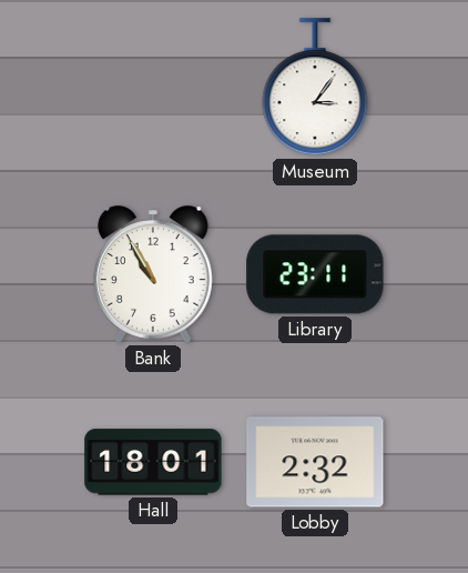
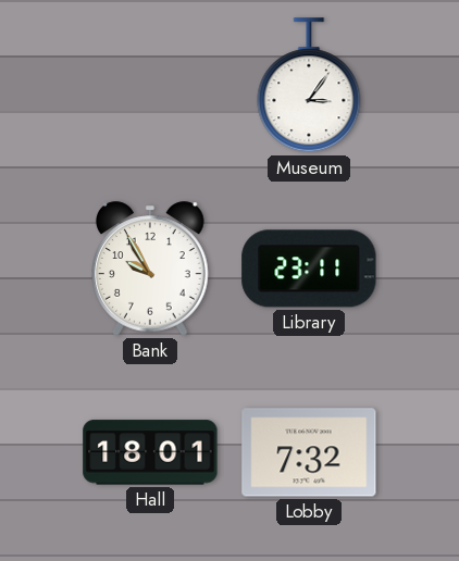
Bank: 10:55 -> 9:55 (151, 269)
Lobby: 2:32 -> 7:32 (309, 452)
